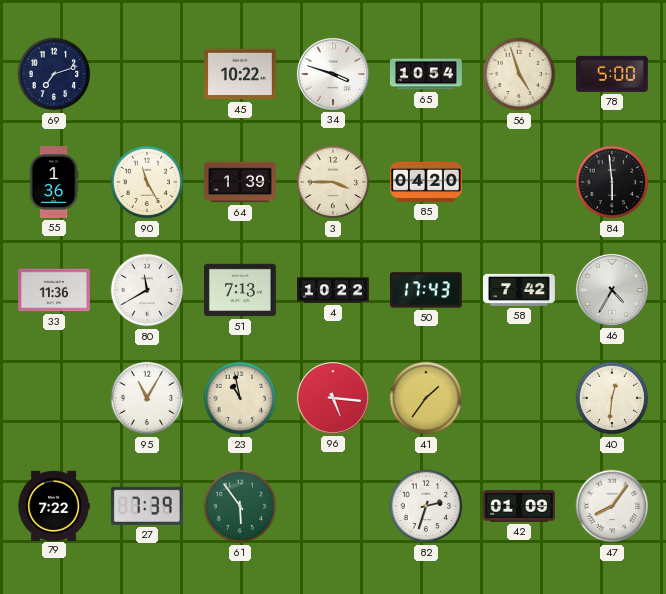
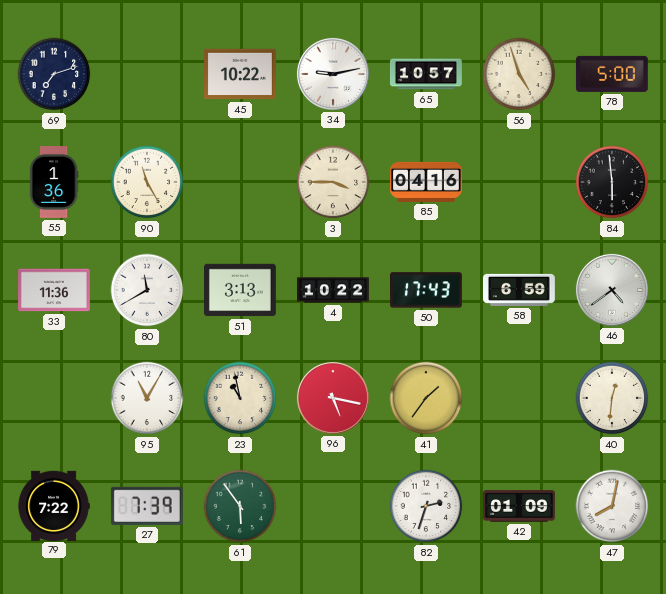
34: 3:48 -> 9:13 (333, 74)
65: 10:54 -> 10:57 (426, 74)
64: 1:39 -> none (241, 182)
85: 04:20 -> 04:16 (427, 182)
51: 7:13 -> 3:13 (241, 290)
58: 7:42 -> 6:59 (519, 290)
46: 4:35 -> 4:39 (612, 290)
96: 5:16 -> 5:17 (333, 398)
47: 8:06 -> 8:02 (612, 506)
